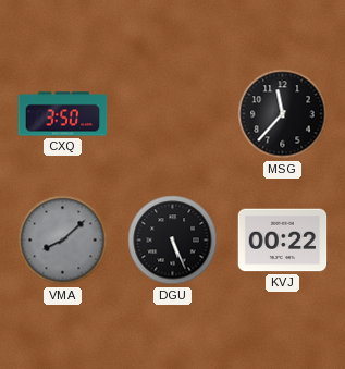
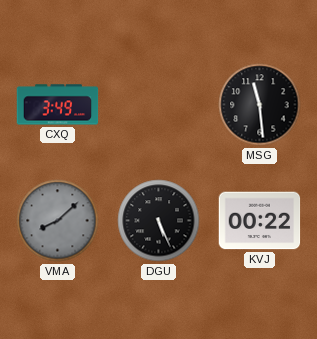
CXQ: 3:50 -> 3:49 (58, 105)
MSG: 11:37 -> 11:29 (260, 105)
